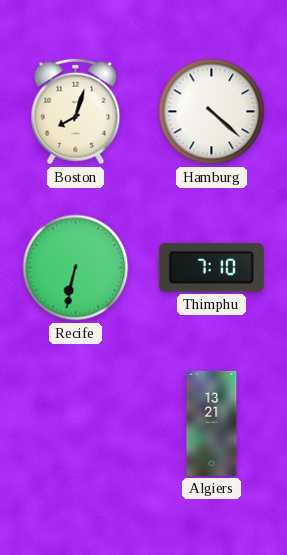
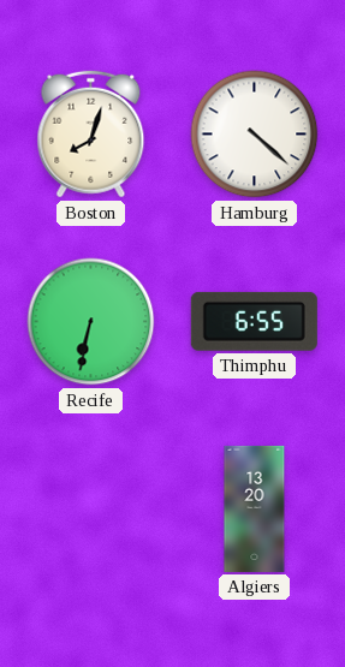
Thimphu: 7:10 -> 6:55 (254, 321)
Algiers: 13:21 -> 13:20 (255, 508)
